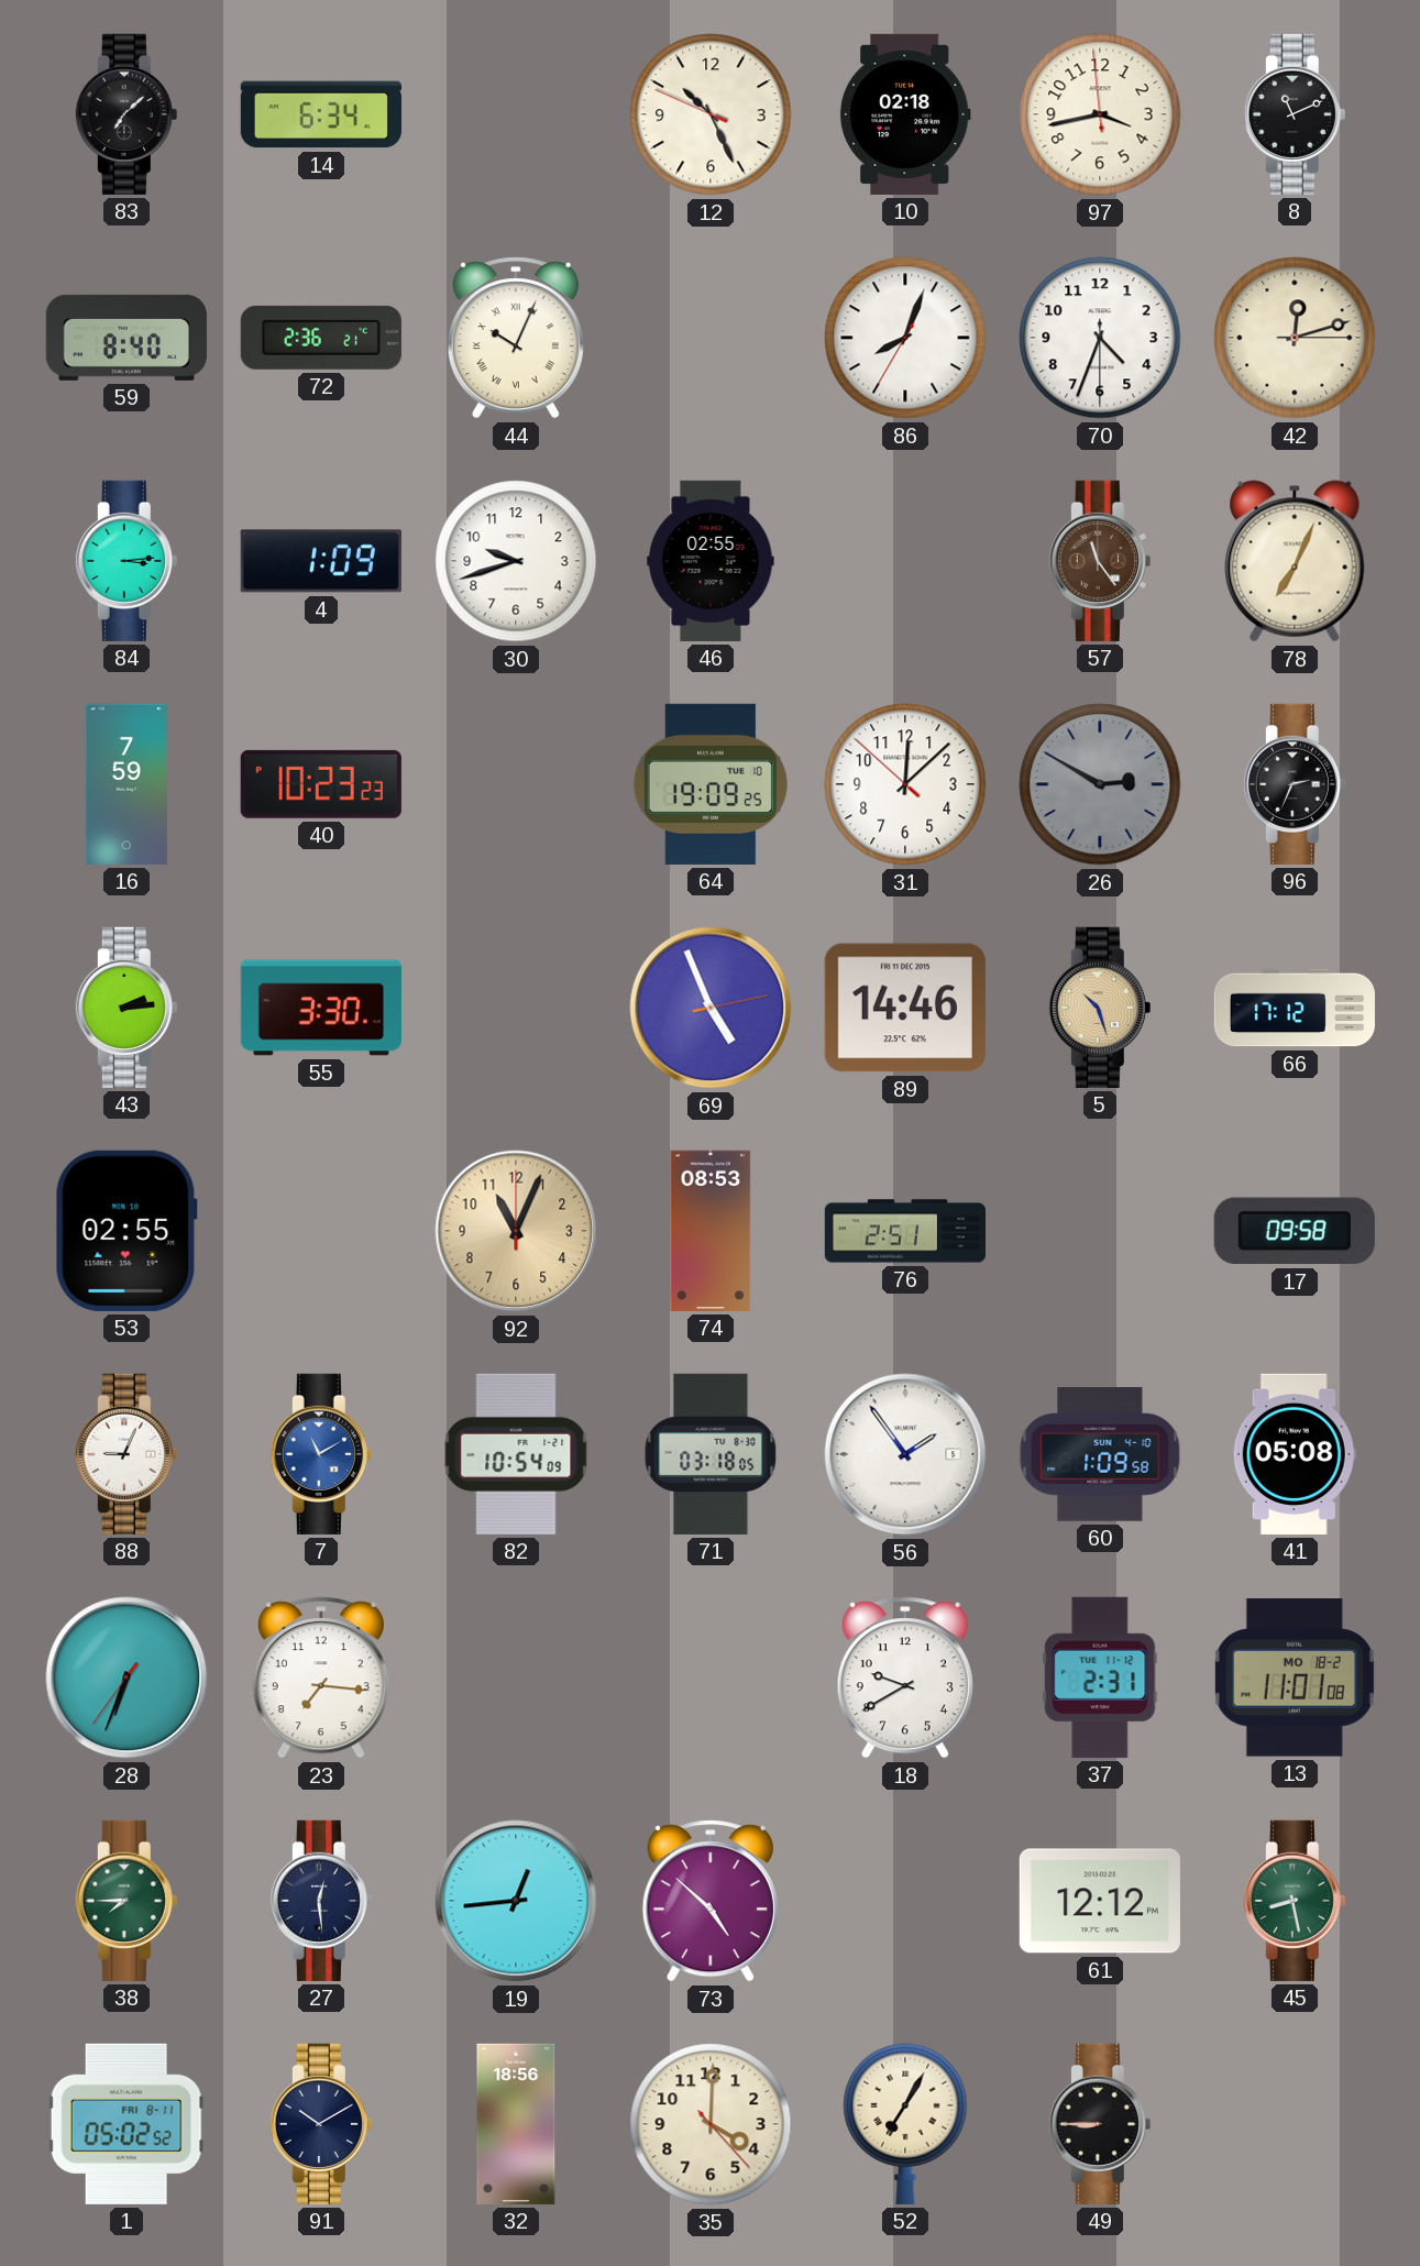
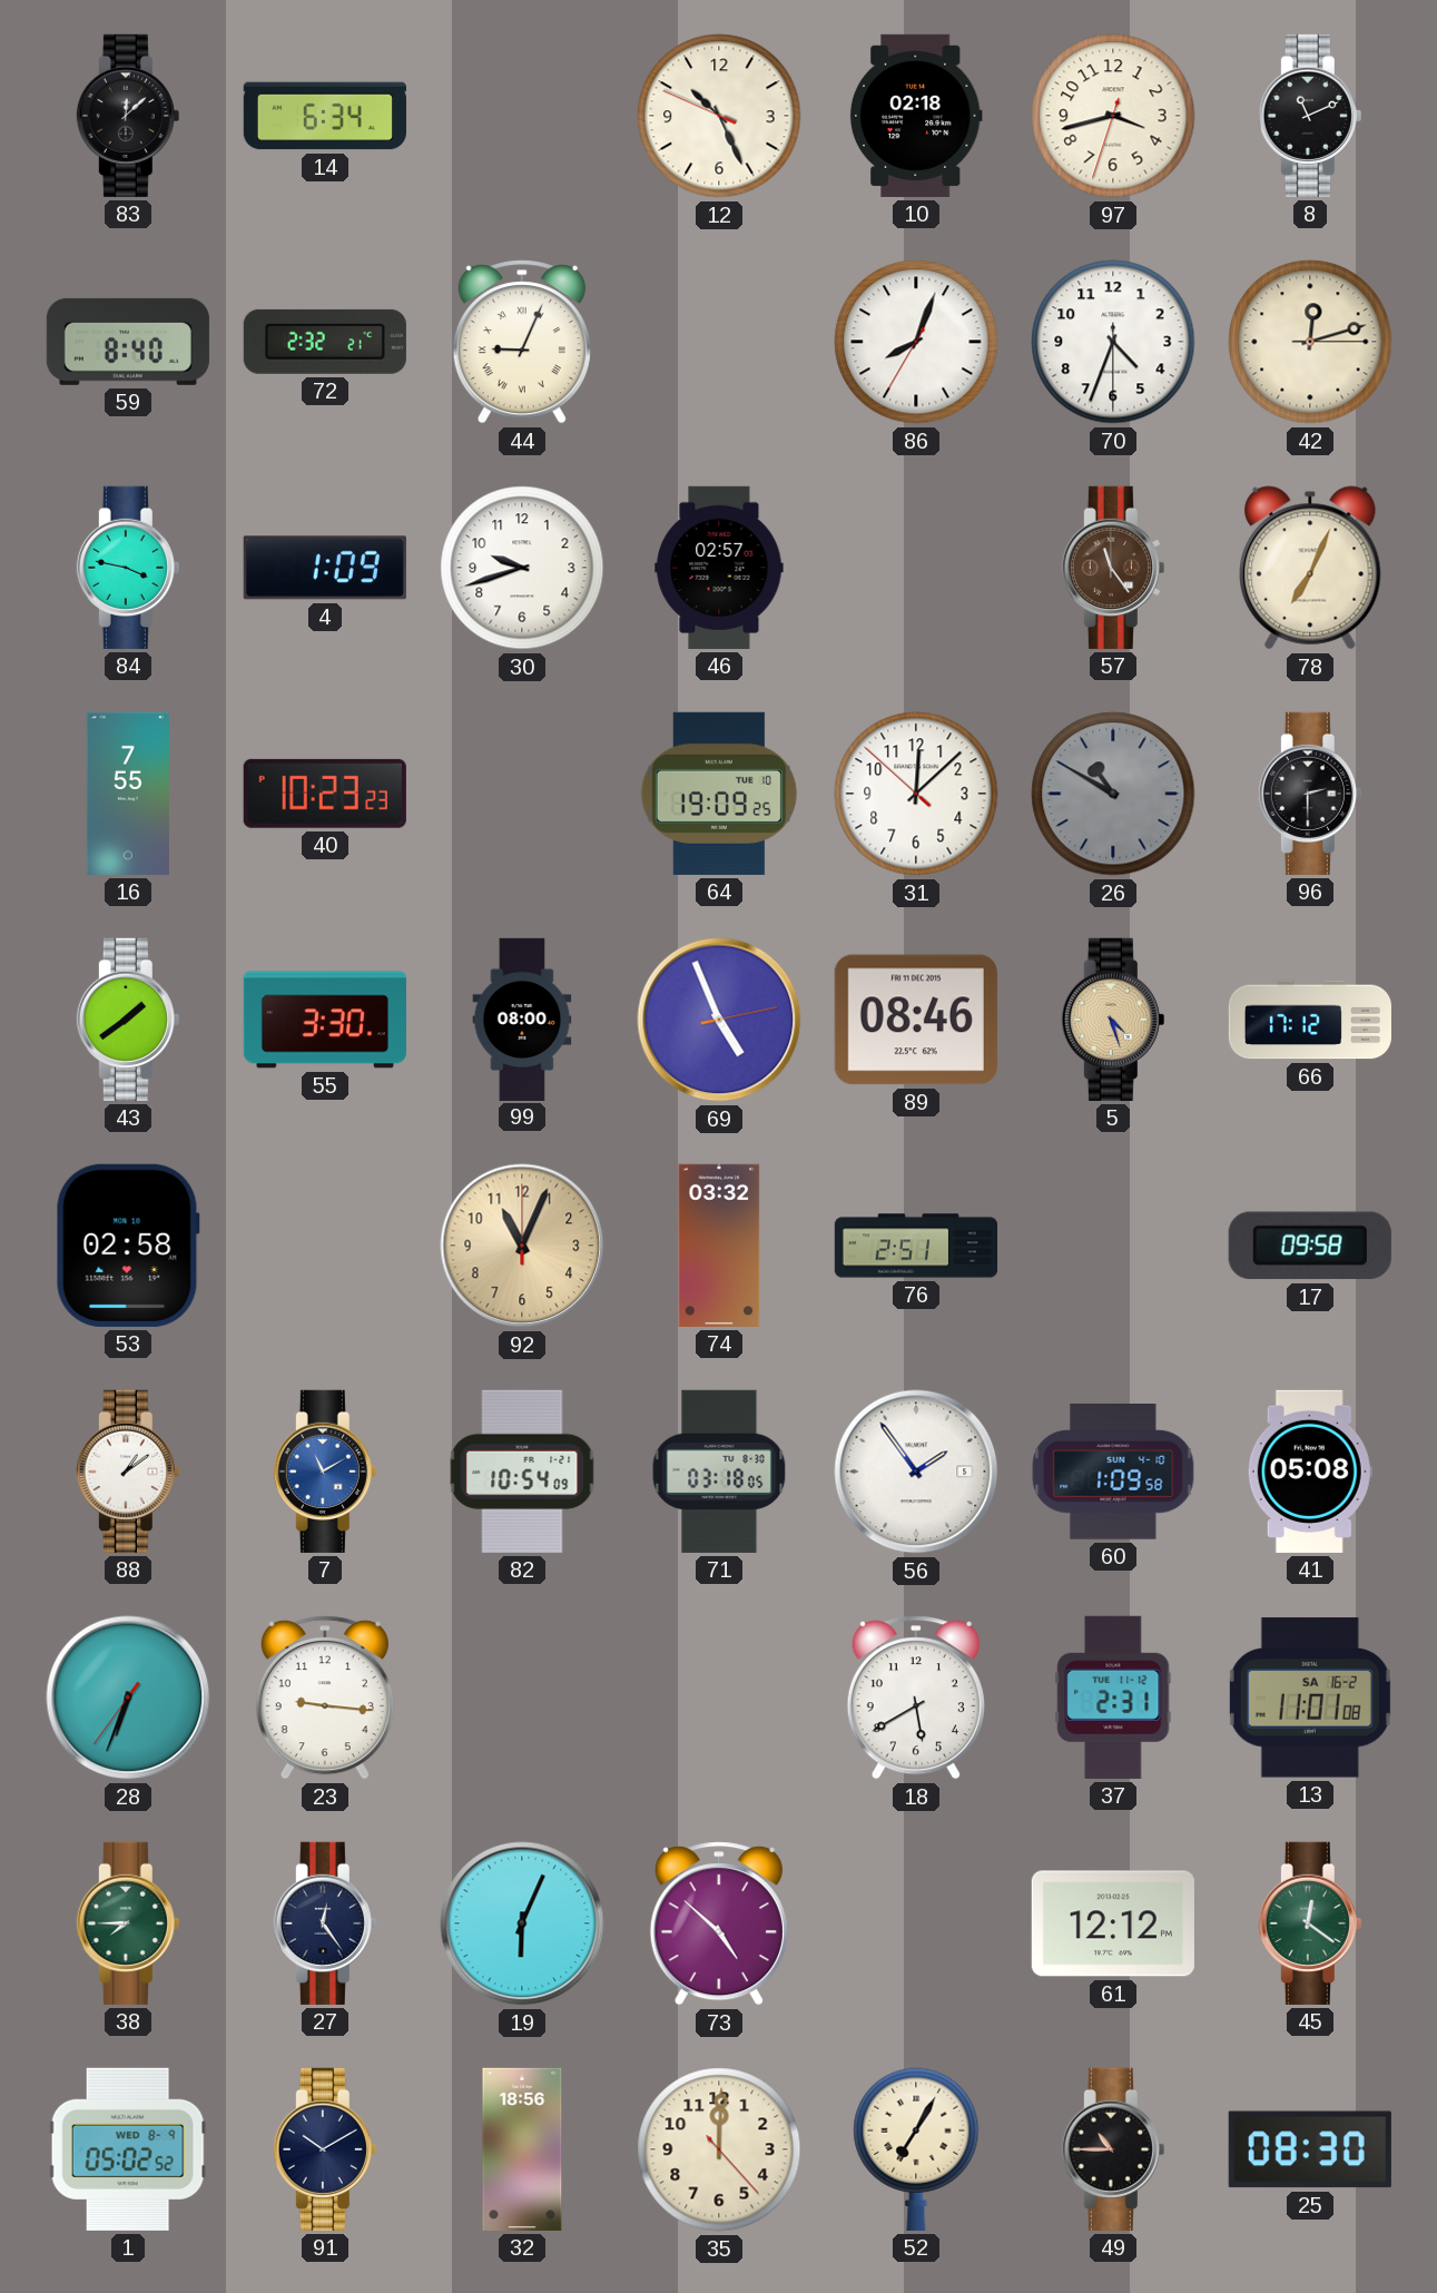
83: 7:08 -> 12:08 (128, 116)
97: 3:42:59 -> 3:42:33 (1113, 116)
72: 2:36 -> 2:32 (325, 342)
44: 10:04 -> 9:04 (522, 342)
84: 3:14 -> 3:47 (128, 568)
46: 02:55 -> 02:57 (719, 568)
16: 7:59 -> 7:55 (128, 794)
26: 2:50 -> 10:50 (1113, 794)
96: 2:34 -> 2:30 (1310, 794)
43: 2:14 -> 1:39 (128, 1020)
99: none -> 08:00 (522, 1018)
89: 14:46 -> 08:46 (916, 1020)
5: 10:27 -> 4:27 (1113, 1020)
53: 02:55 -> 02:58 (128, 1246)
74: 08:53 -> 03:32 (719, 1246)
88: 9:04 -> 1:09 (128, 1472)
23: 7:16 -> 9:16 (325, 1697)
18: 9:40 -> 5:40 (916, 1697)
13 date: MO 18-2 -> SA 16-2 (1310, 1697)
27: 12:29 -> 12:24 (325, 1923)
19: 12:44 -> 6:04 (522, 1923)
45: 8:28 -> 12:21 (1310, 1923)
1 date: FRI 8-11 -> WED 8-9 (128, 2149)
35: 4:00 -> 12:00 (719, 2149)
49: 8:45 -> 10:45 (1113, 2149)
25: none -> 08:30 (1310, 2149)
